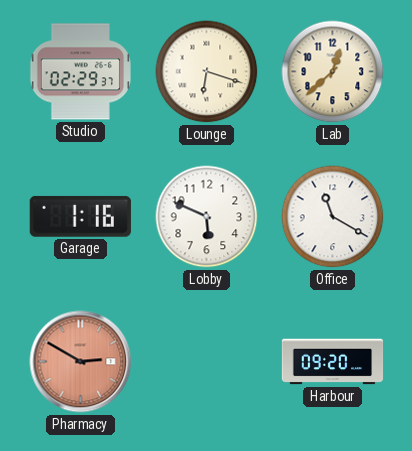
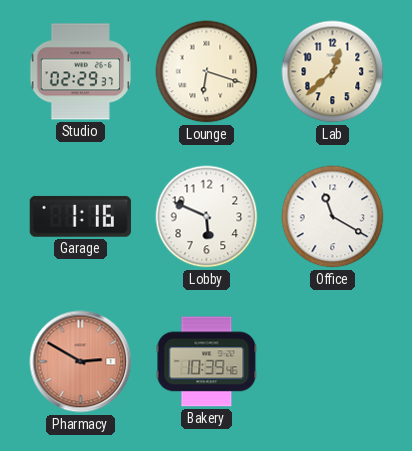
Bakery: none -> 10:39 (207, 362)
Harbour: 09:20 -> none (333, 362)
